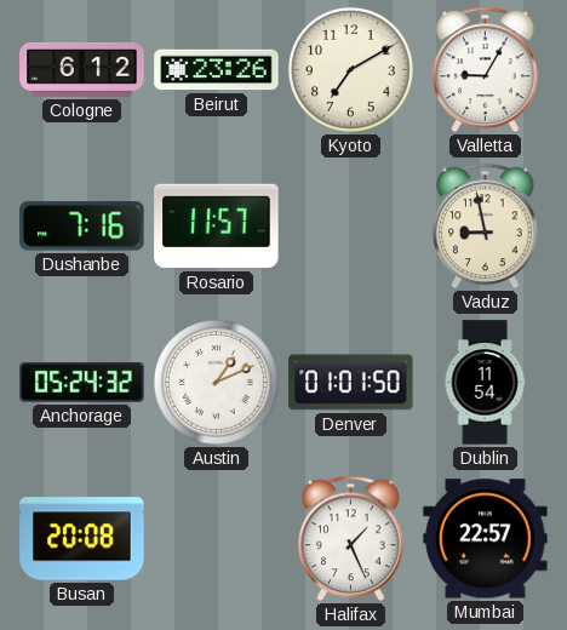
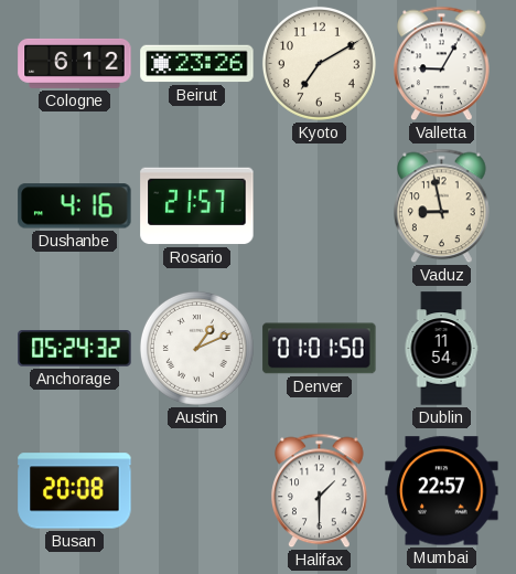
Dushanbe: 7:16 -> 4:16 (75, 206)
Rosario: 11:57 -> 21:57 (197, 206)
Halifax: 1:26 -> 1:30 (320, 491)
